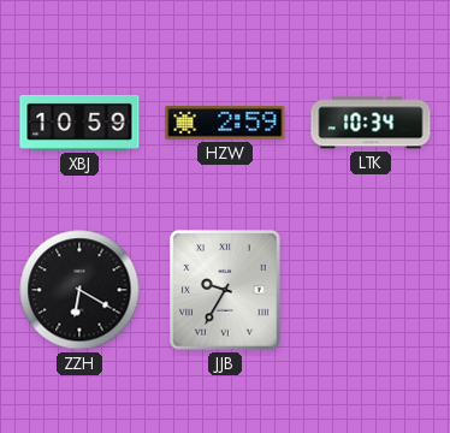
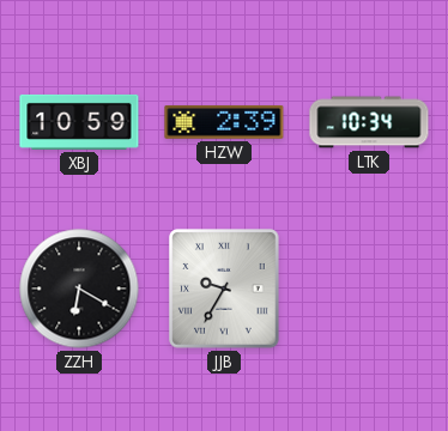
HZW: 2:59 -> 2:39 (224, 122)
